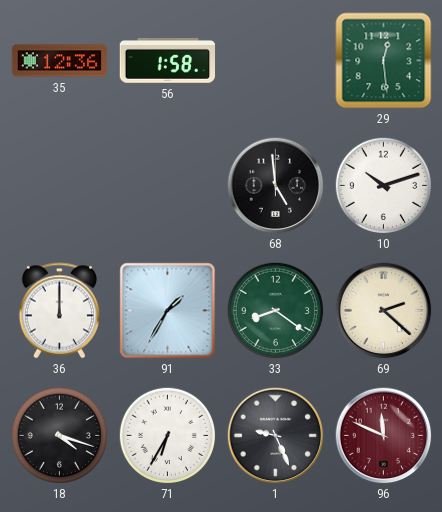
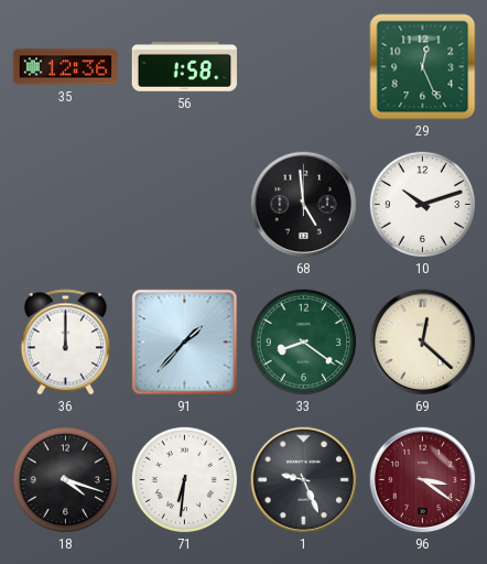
29: 12:29 -> 12:26 (423, 67)
91: 1:35 -> 1:37 (185, 343)
69: 2:22 -> 12:22 (423, 343)
71: 6:35 -> 6:31 (184, 479)
96: 11:49 -> 3:21 (423, 480)
